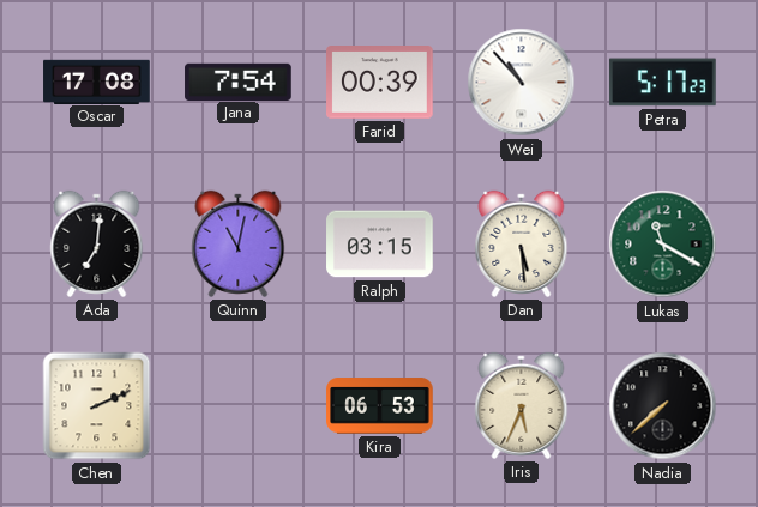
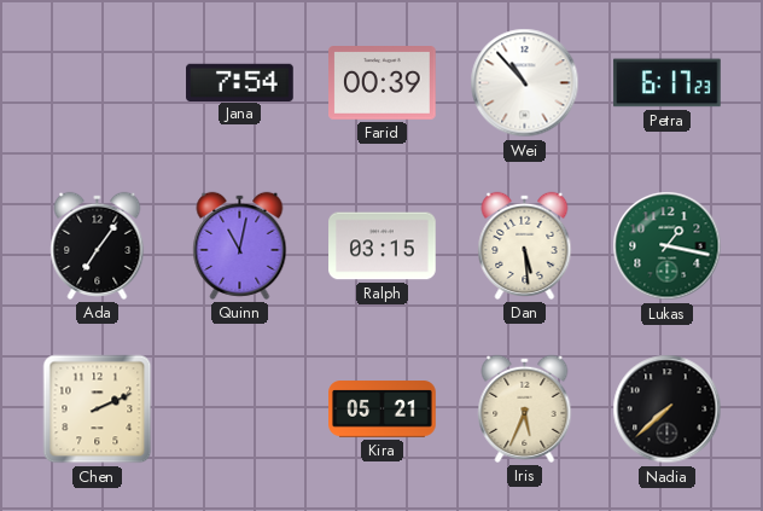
Oscar: 17:08 -> none (97, 82)
Petra: 5:17 -> 6:17 (668, 83)
Ada: 7:01 -> 7:06 (98, 245)
Lukas: 11:20 -> 1:17 (668, 246)
Kira: 06:53 -> 05:21 (383, 410)
